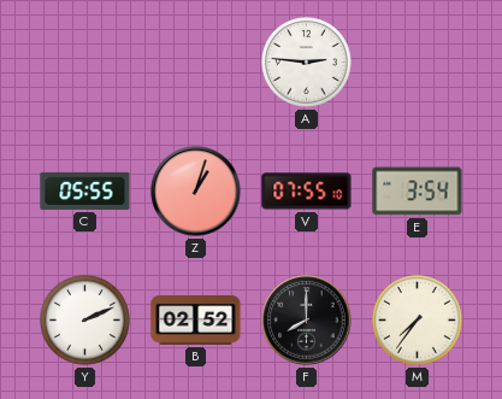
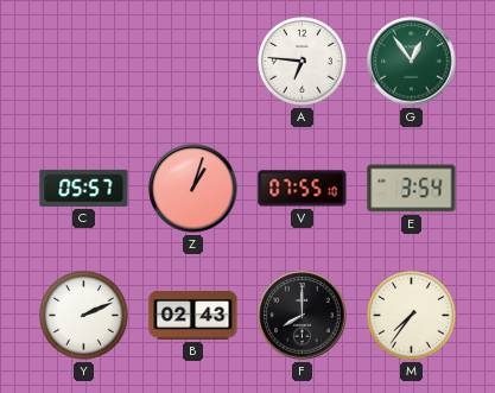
A: 2:46 -> 6:46 (303, 62)
G: none -> 12:54 (412, 62)
C: 05:55 -> 05:57 (84, 188)
B: 02:52 -> 02:43 (193, 316)
